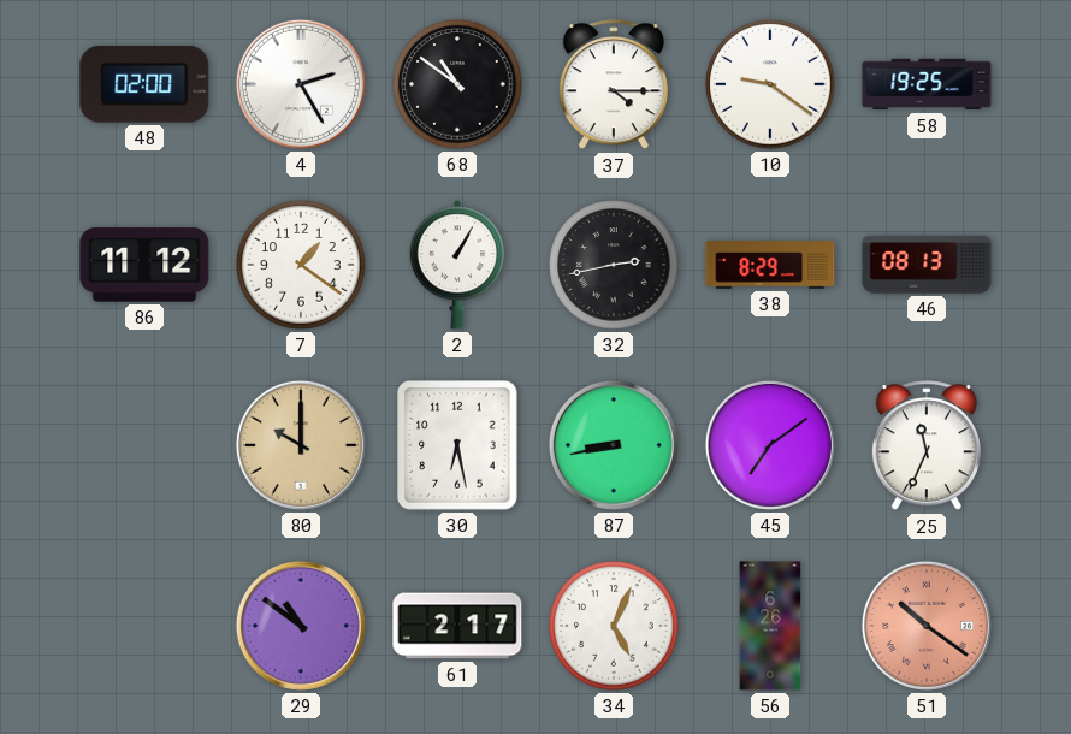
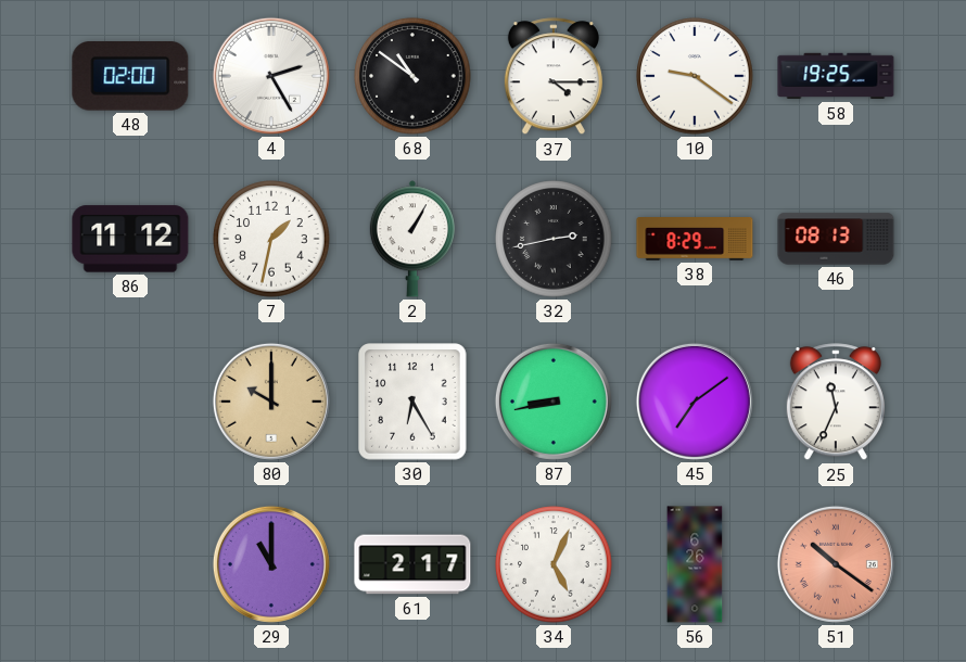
7: 1:21 -> 1:32 (271, 239)
30: 6:28 -> 6:25 (412, 402)
29: 10:51 -> 11:00 (271, 564)
